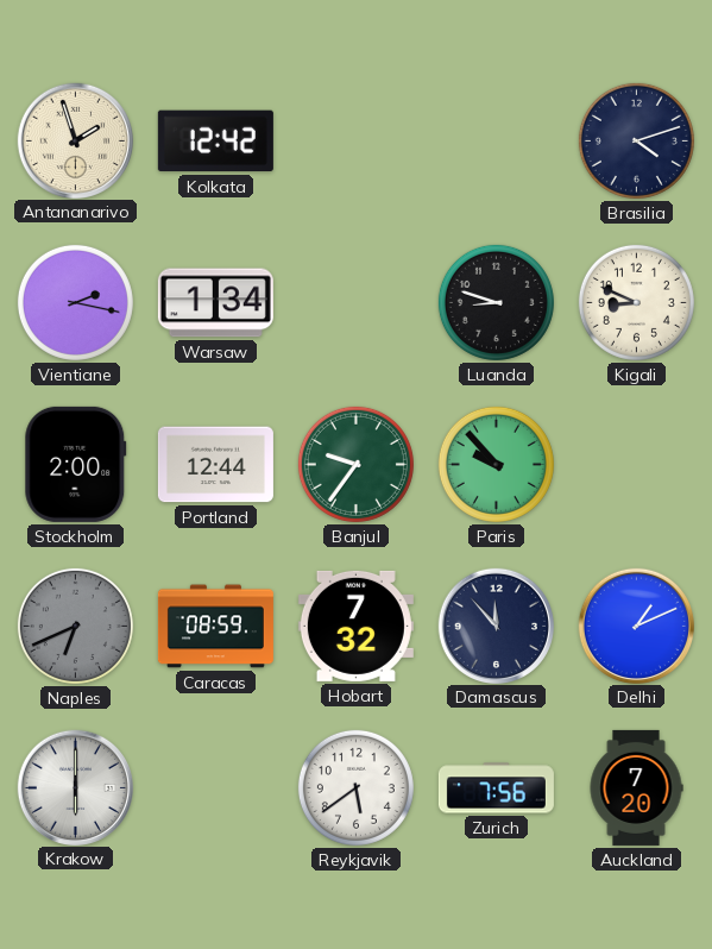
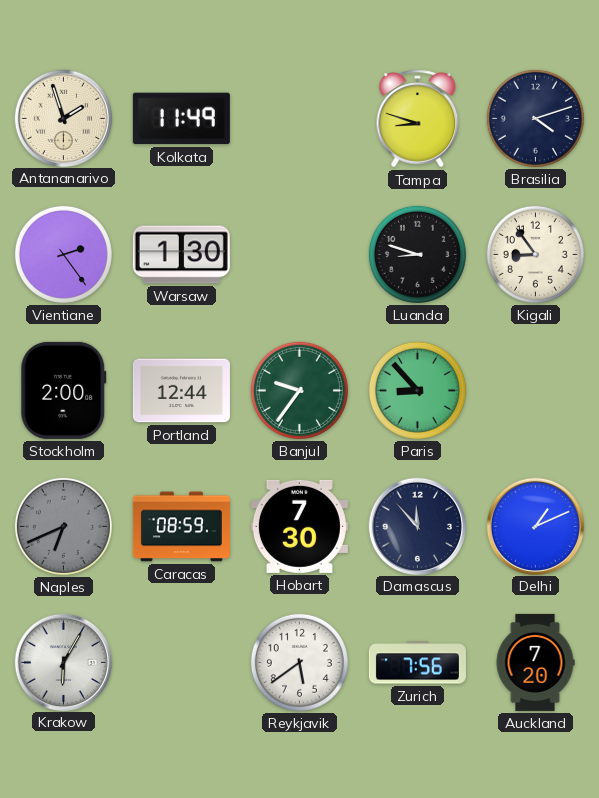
Kolkata: 12:42 -> 11:49 (181, 119)
Tampa: none -> 8:48 (418, 119)
Vientiane: 2:17 -> 2:24 (63, 254)
Warsaw: 1:34 -> 1:30 (181, 255)
Kigali: 8:49 -> 8:54 (535, 254)
Paris: 9:53 -> 8:53 (417, 390)
Hobart: 7:32 -> 7:30 (299, 526)
Krakow: 6:00 -> 6:05 (63, 662)
